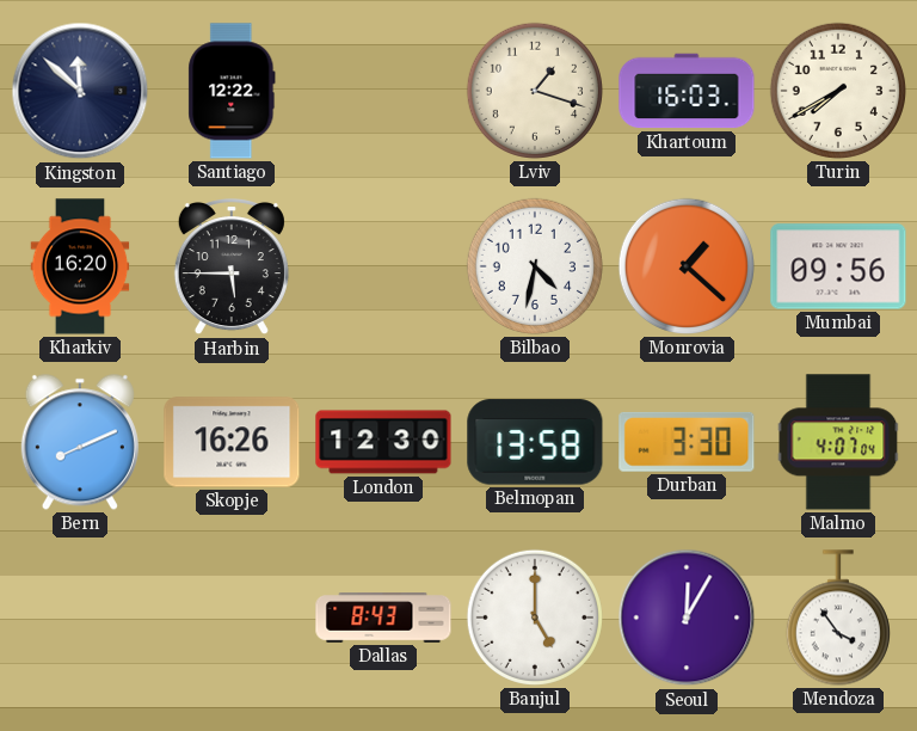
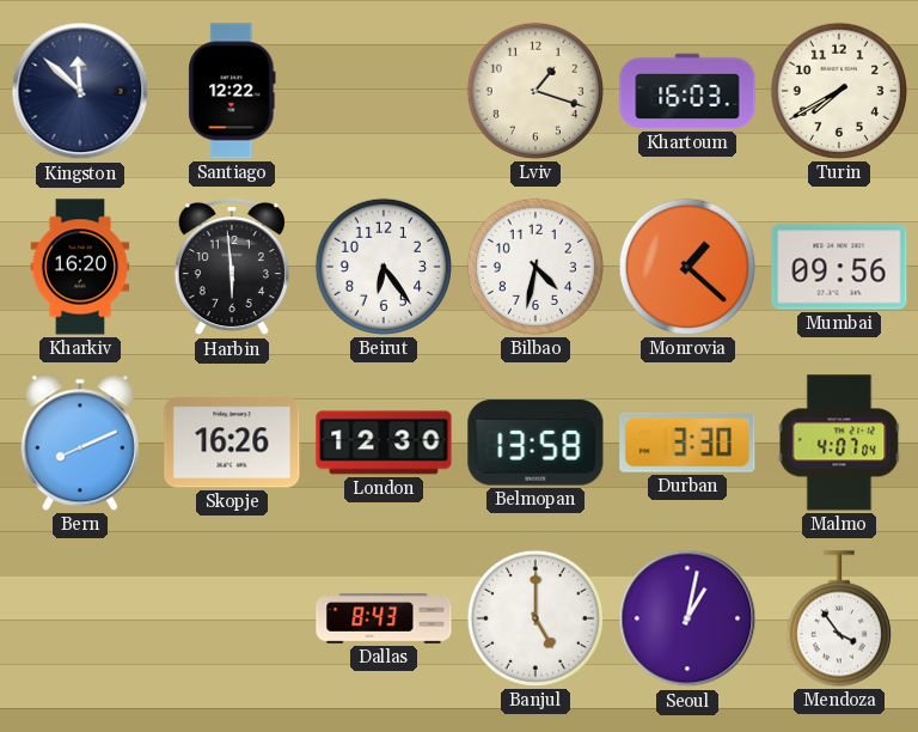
Harbin: 5:45 -> 5:59 (232, 268)
Beirut: none -> 6:24 (384, 267)
Seoul: 12:05 -> 1:02 (687, 618)
